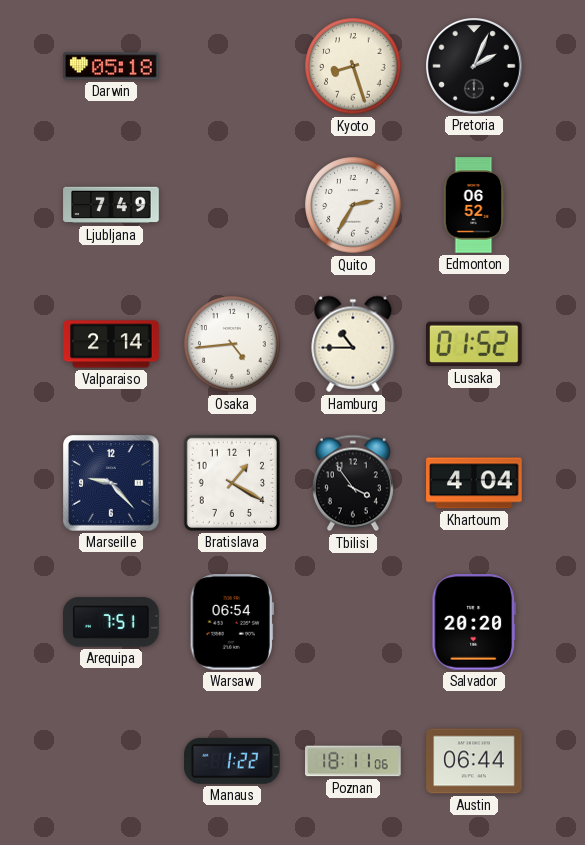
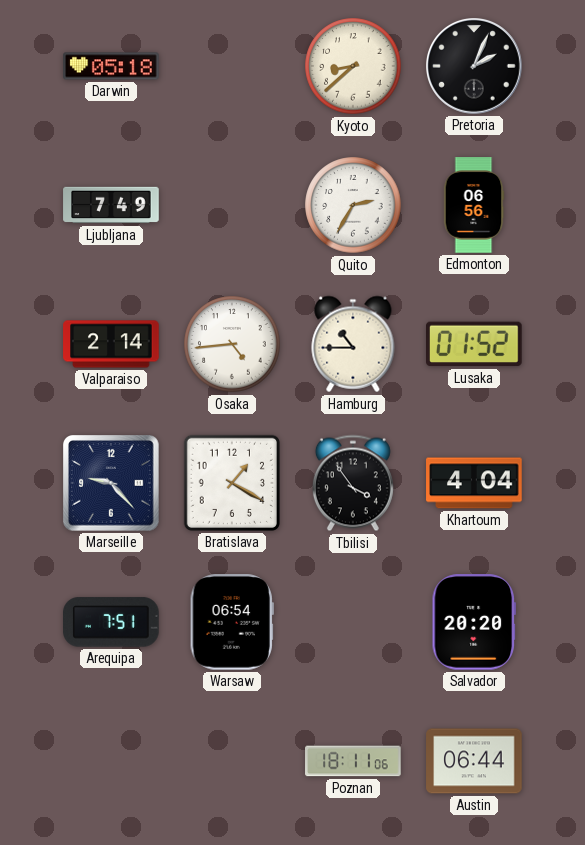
Kyoto: 8:27 -> 8:38 (353, 66)
Edmonton: 06:52 -> 06:56 (474, 205)
Manaus: 1:22 -> none (233, 761)
